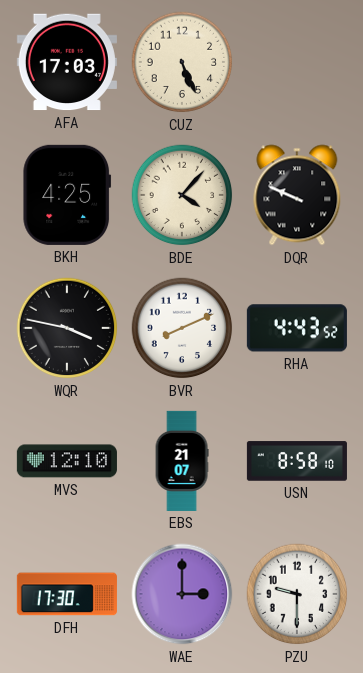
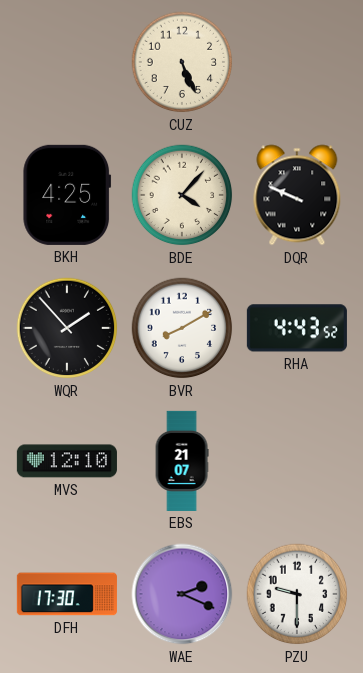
AFA: 17:03 -> none (67, 62)
WQR: 3:47 -> 1:53 (67, 328)
BVR: 8:11 -> 8:10 (182, 328)
USN: 8:58 -> none (297, 461)
WAE: 3:00 -> 2:19 (182, 594)
